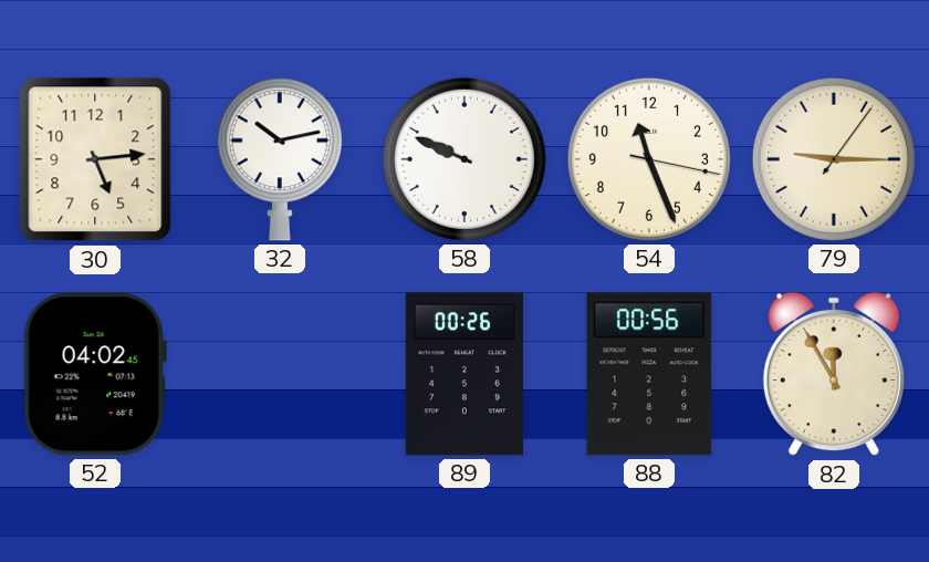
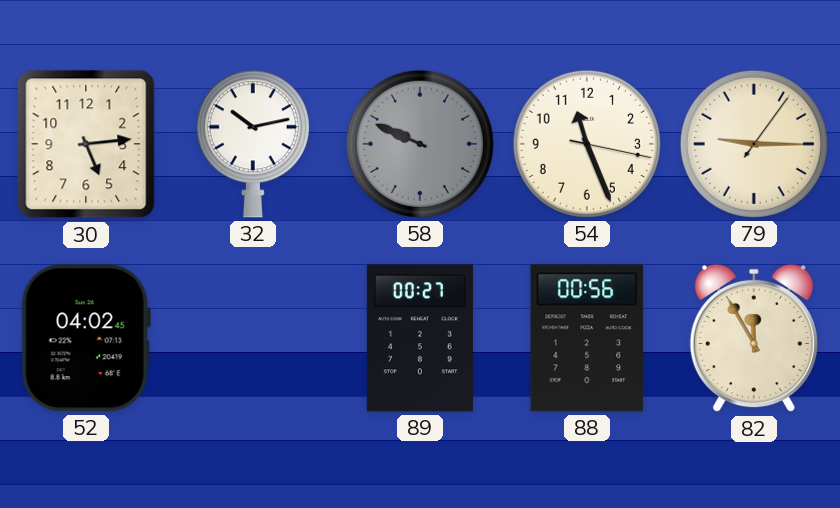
58 dial: white -> grey (420, 144)
89: 00:26 -> 00:27 (420, 338)
